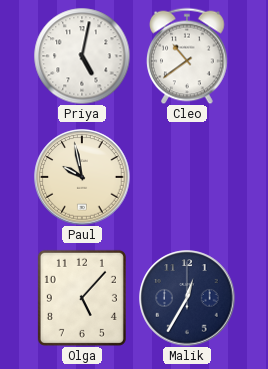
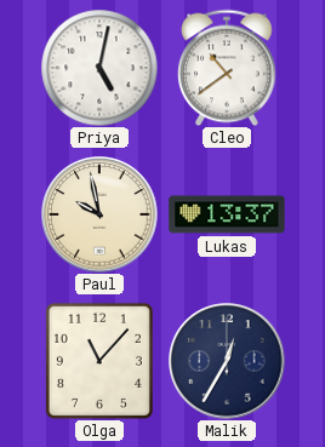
Lukas: none -> 13:37 (227, 214)
Olga: 5:07 -> 11:07 (99, 361)
